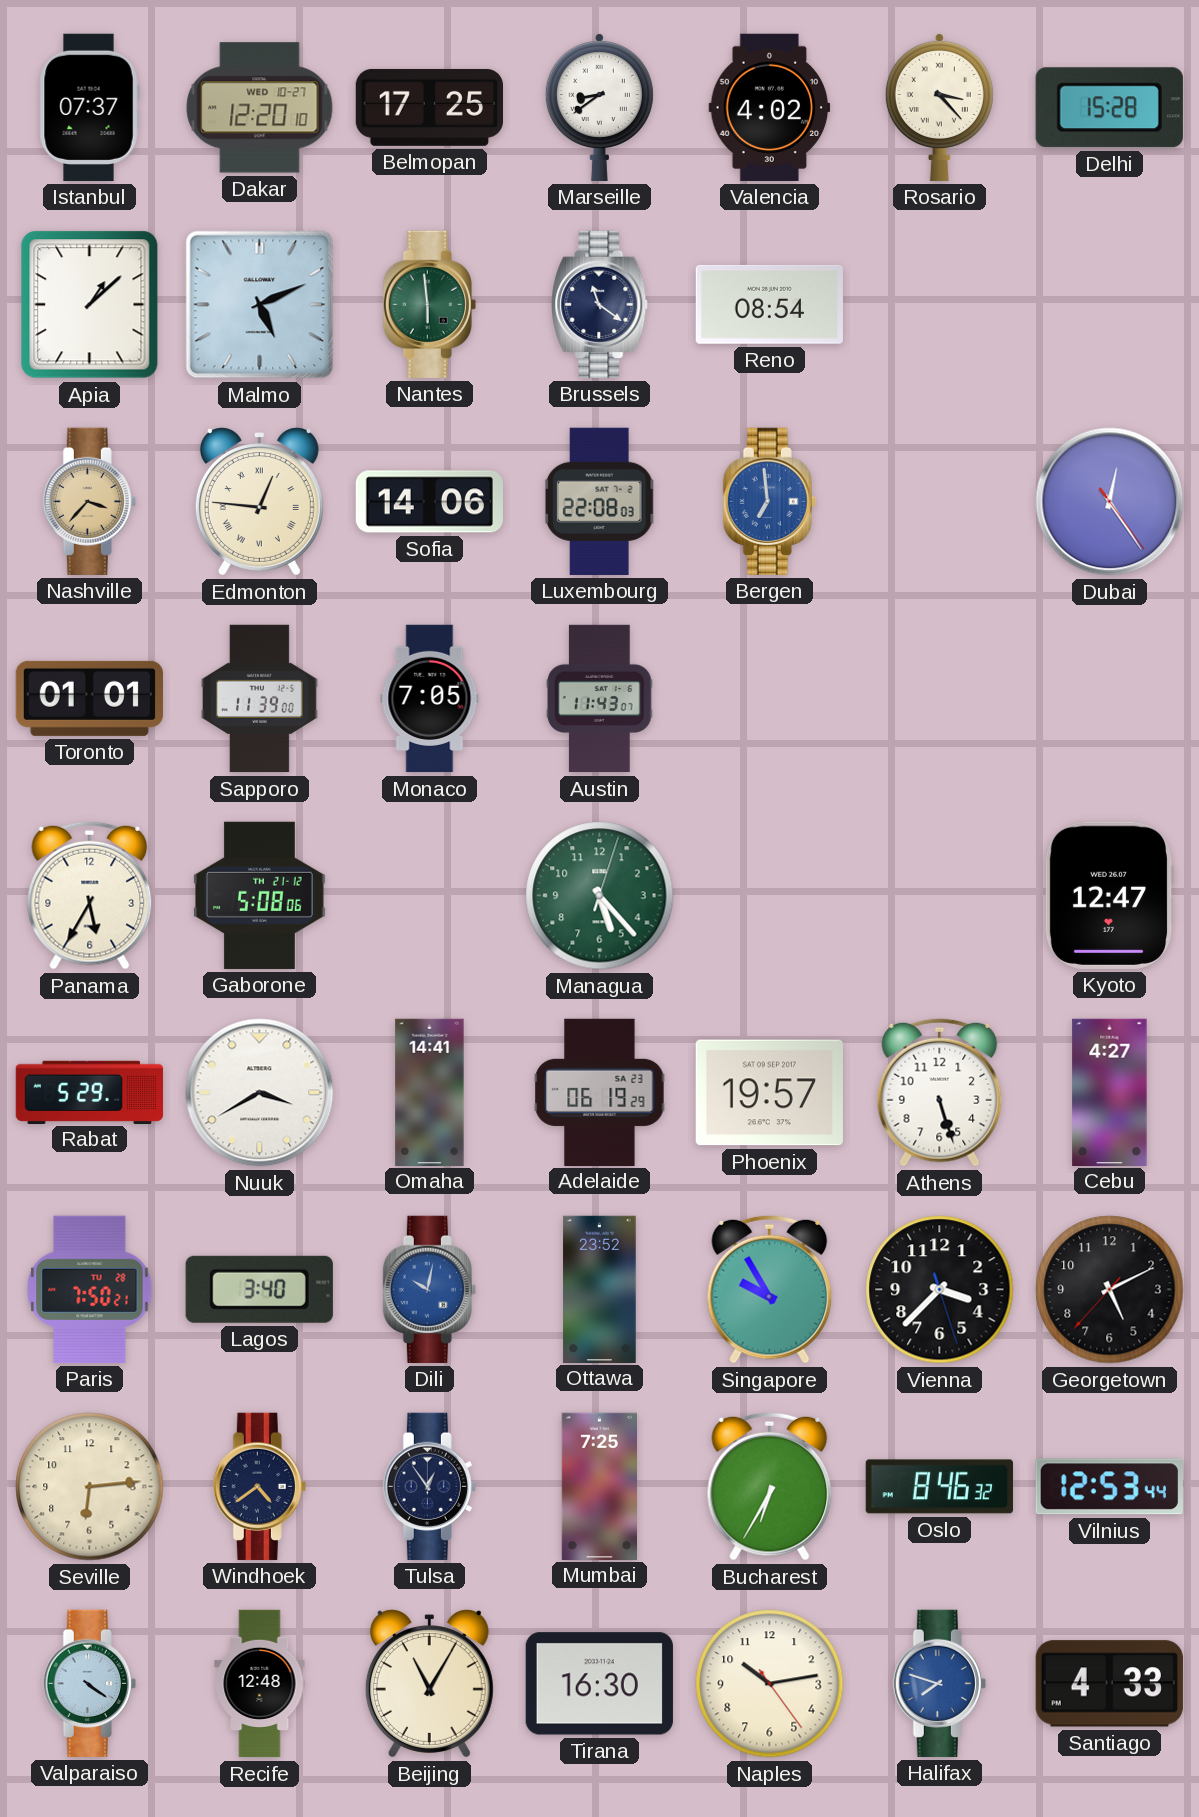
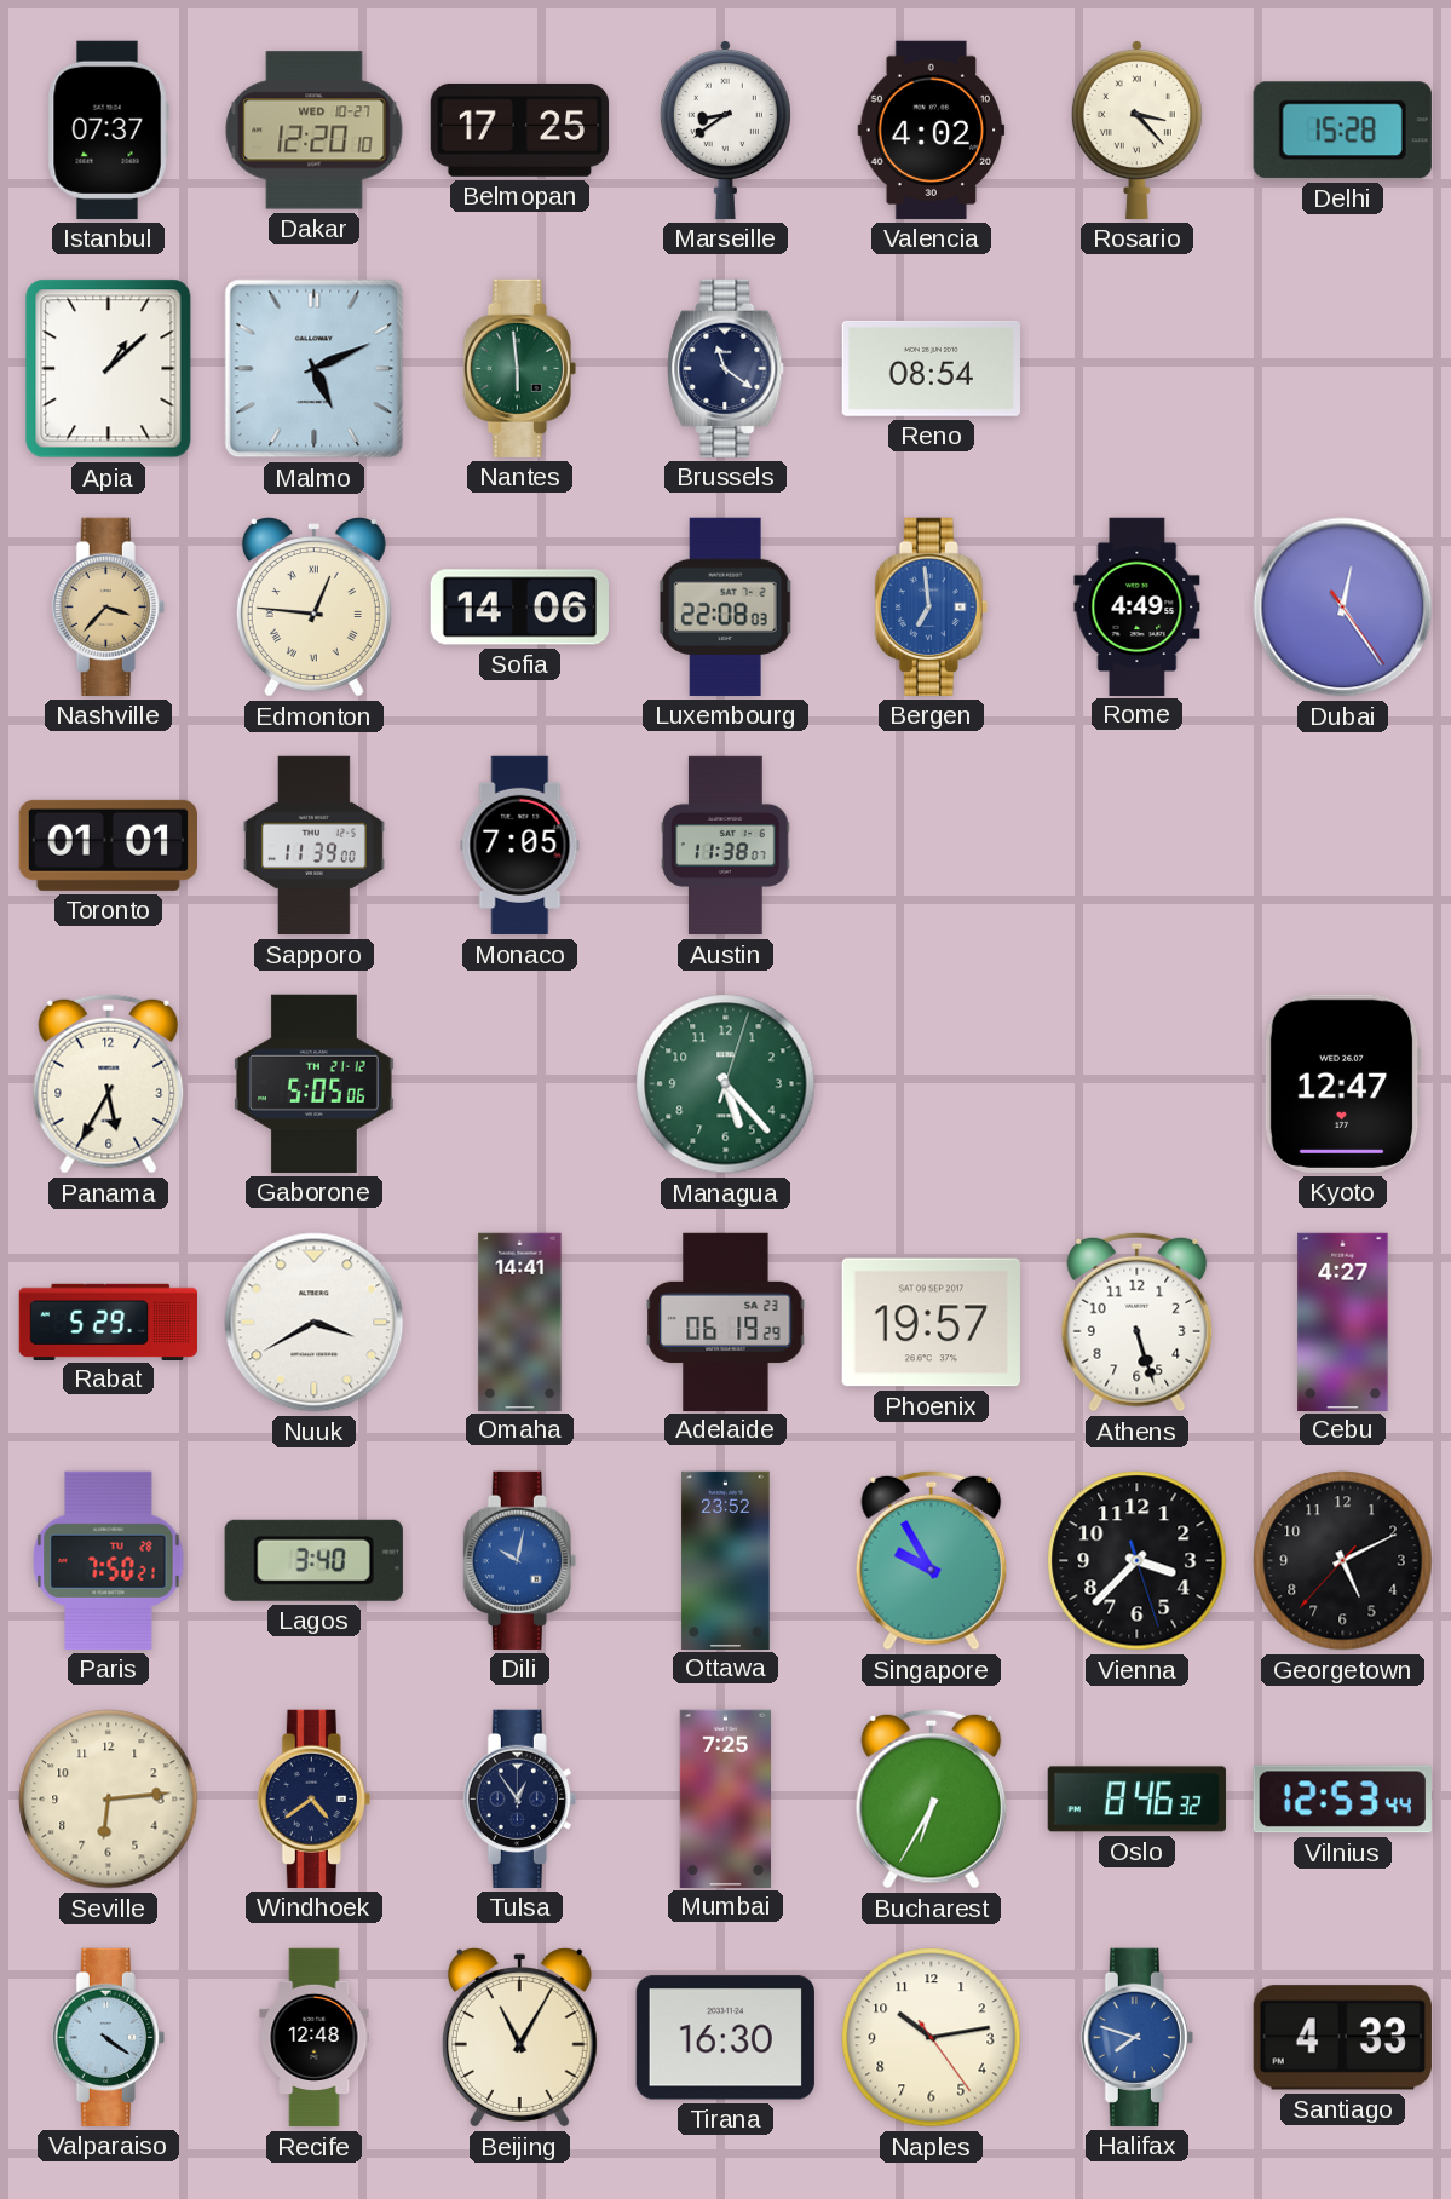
Rome: none -> 4:49 (1138, 606)
Austin: 11:43 -> 11:38 (725, 846)
Gaborone: 5:08 -> 5:05 (315, 1083)
